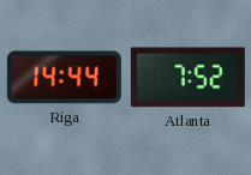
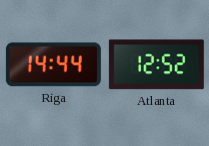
Atlanta: 7:52 -> 12:52 (156, 65)
